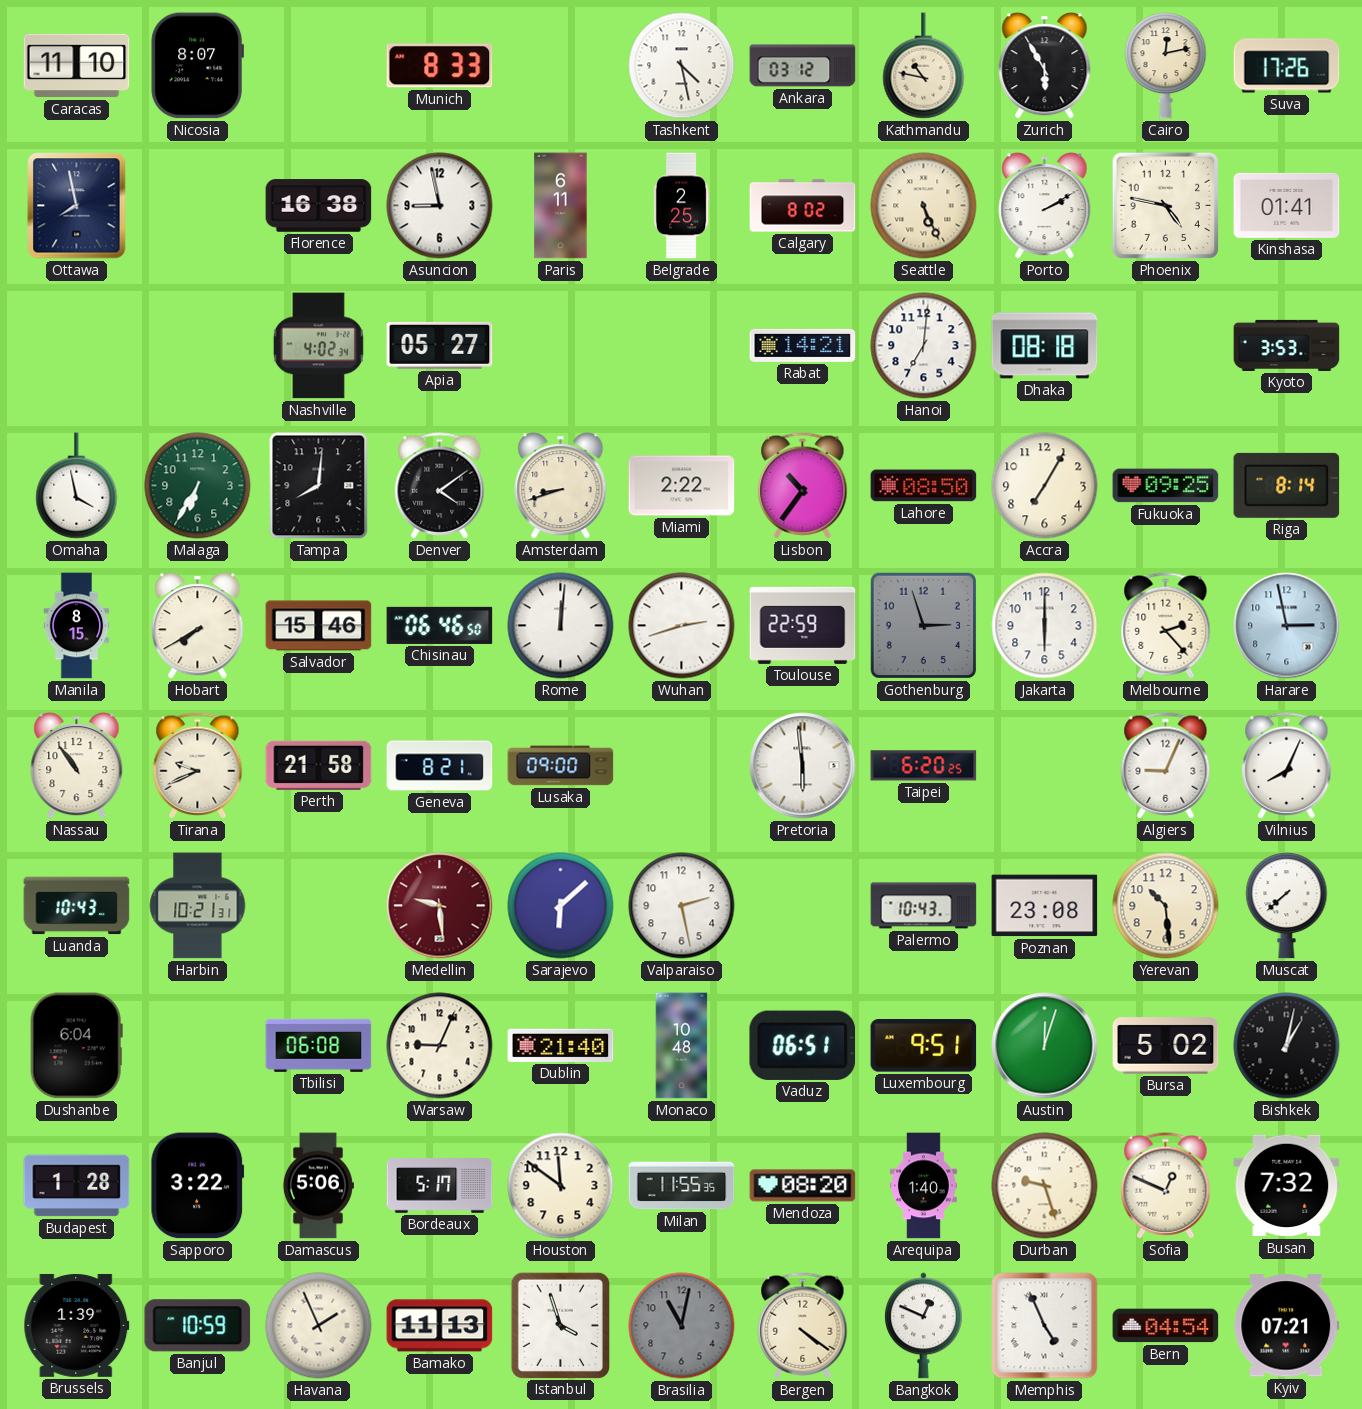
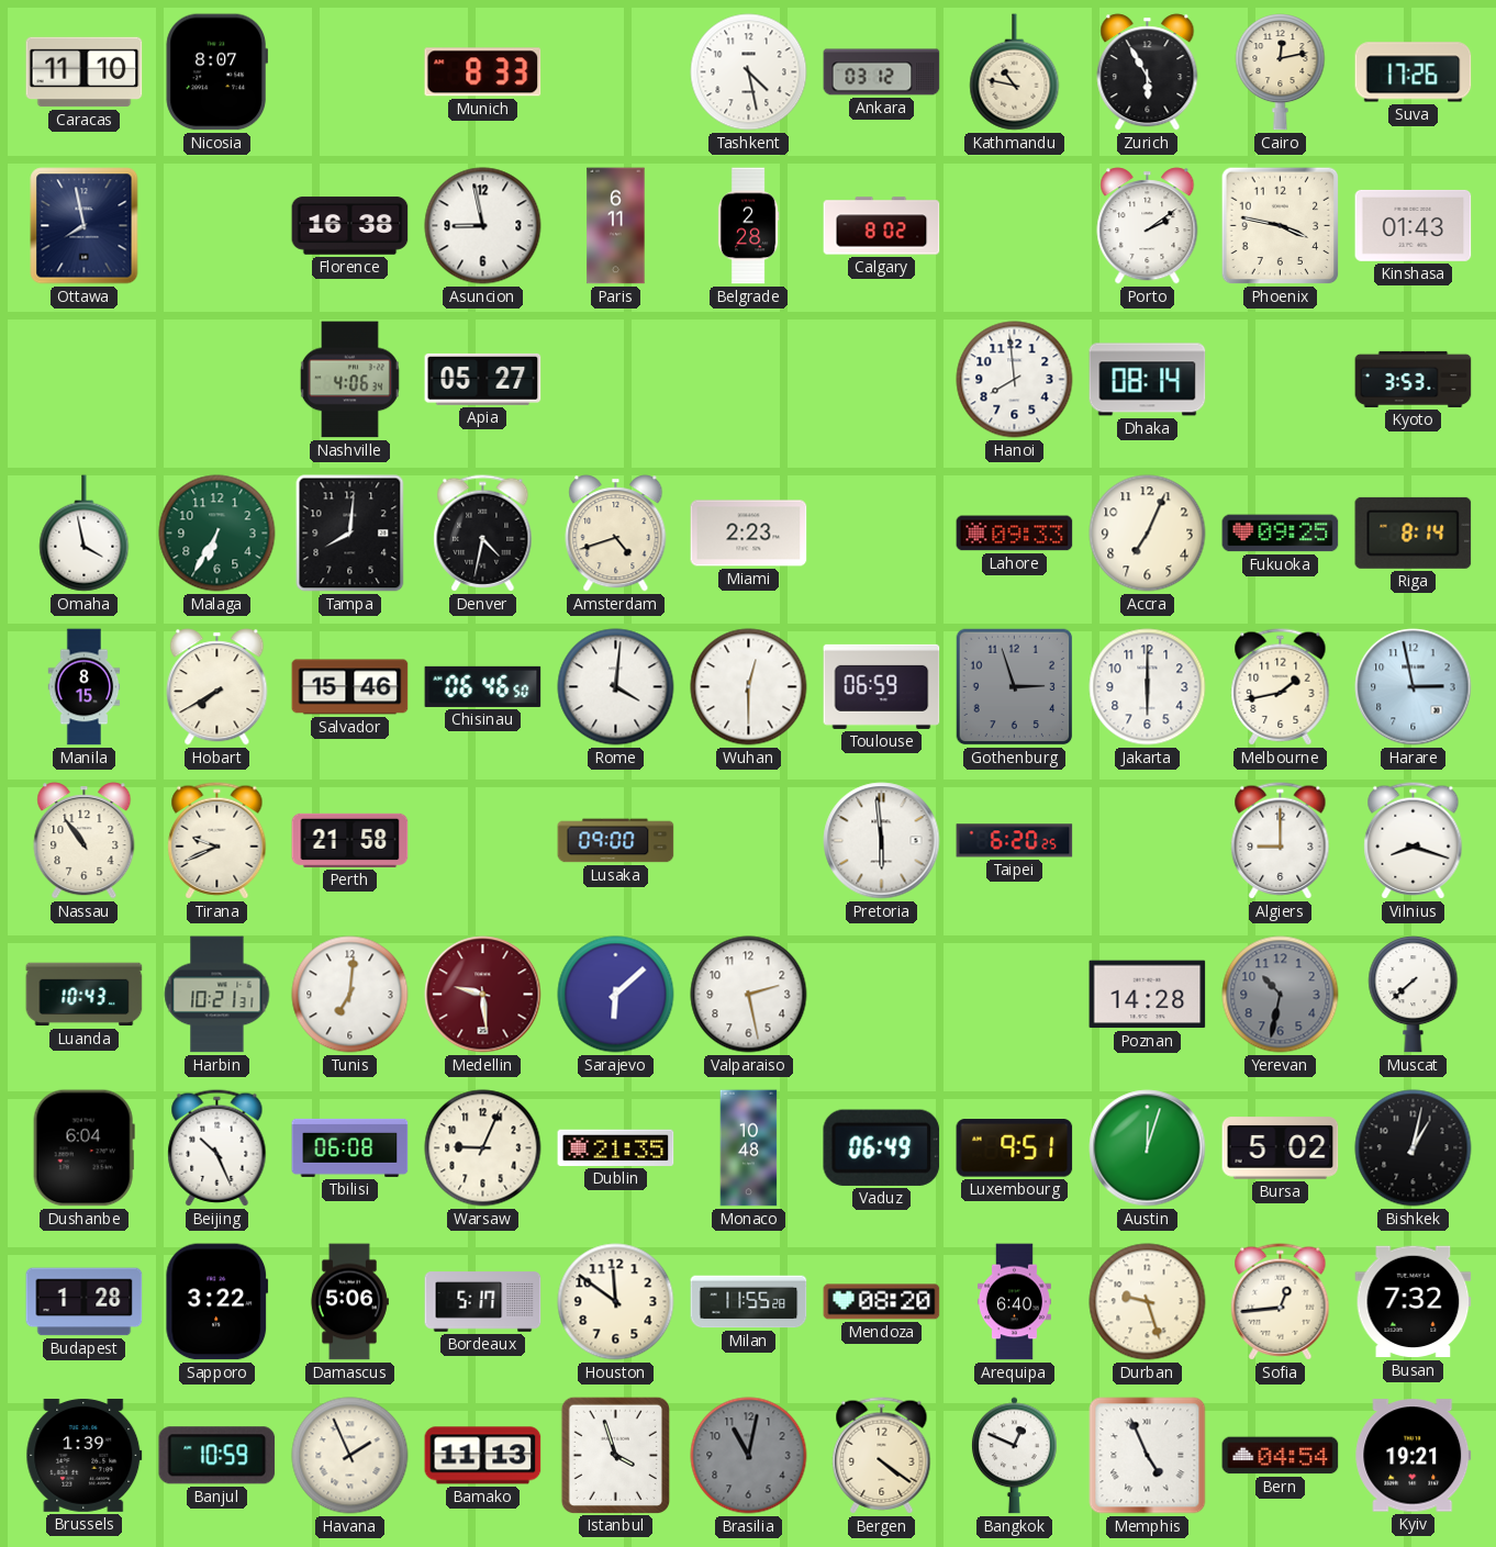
Belgrade: 2:25 -> 2:28 (748, 226)
Seattle: 5:26 -> none (924, 206)
Porto: 2:10 -> 2:09 (1148, 226)
Phoenix: 4:47 -> 3:47 (1281, 226)
Kinshasa: 01:41 -> 01:43 (1414, 225)
Nashville: 4:02 -> 4:06 (349, 380)
Rabat: 14:21 -> none (803, 345)
Hanoi: 7:01 -> 7:59 (1015, 380)
Dhaka: 08:18 -> 08:14 (1148, 380)
Denver: 4:09 -> 4:32 (483, 534)
Amsterdam: 8:42 -> 4:42 (616, 534)
Miami: 2:22 -> 2:23 (749, 534)
Lisbon: 10:36 -> none (803, 486)
Lahore: 08:50 -> 09:33 (1015, 534)
Accra: 7:05 -> 7:04 (1148, 534)
Rome: 12:01 -> 4:01 (616, 687)
Wuhan: 2:42 -> 12:30 (749, 687)
Toulouse: 22:59 -> 06:59 (882, 686)
Melbourne: 2:23 -> 1:43 (1281, 687)
Geneva: 8:21 -> none (440, 766)
Algiers: 9:04 -> 9:00 (1281, 841)
Vilnius: 8:04 -> 8:18 (1414, 841)
Tunis: none -> 7:01 (350, 995)
Palermo: 10:43 -> none (924, 906)
Poznan: 23:08 -> 14:28 (1148, 995)
Yerevan: 10:29 -> 10:32 (1281, 995)
Yerevan dial: cream -> grey (1281, 995)
Beijing: none -> 10:26 (217, 1148)
Dublin: 21:40 -> 21:35 (616, 1147)
Vaduz: 06:51 -> 06:49 (882, 1147)
Milan: 11:55:35 -> 11:55:28 (749, 1302)
Arequipa: 1:40 -> 6:40 (1014, 1302)
Sofia: 12:49 -> 12:44 (1281, 1302)
Kyiv: 07:21 -> 19:21 (1414, 1456)
